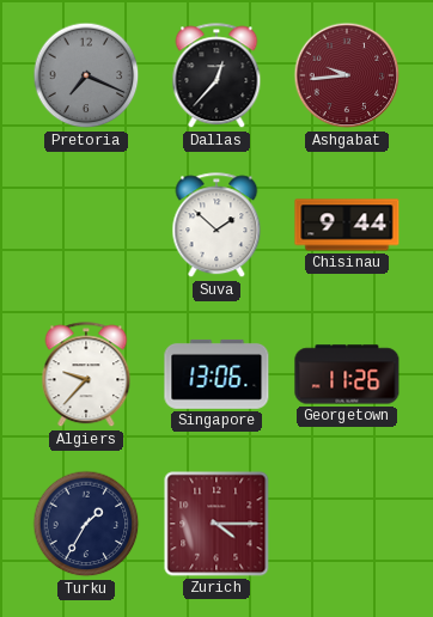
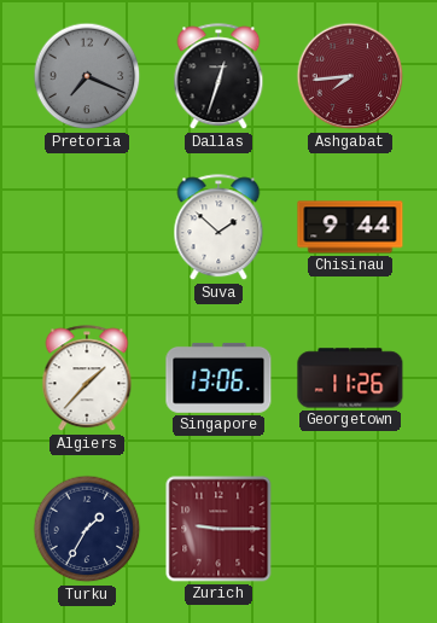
Dallas: 12:37 -> 12:33 (218, 77)
Ashgabat: 9:44 -> 7:44 (350, 76)
Algiers: 9:37 -> 1:37 (87, 379)
Zurich: 4:15 -> 9:15 (218, 529)
